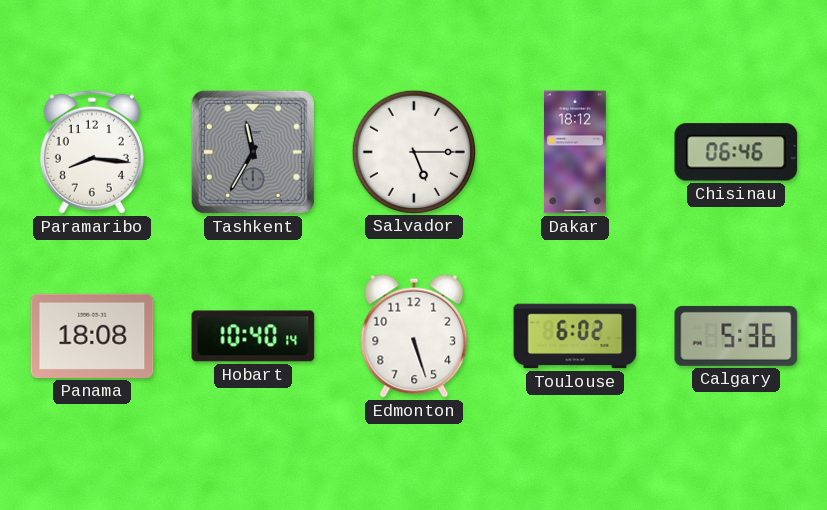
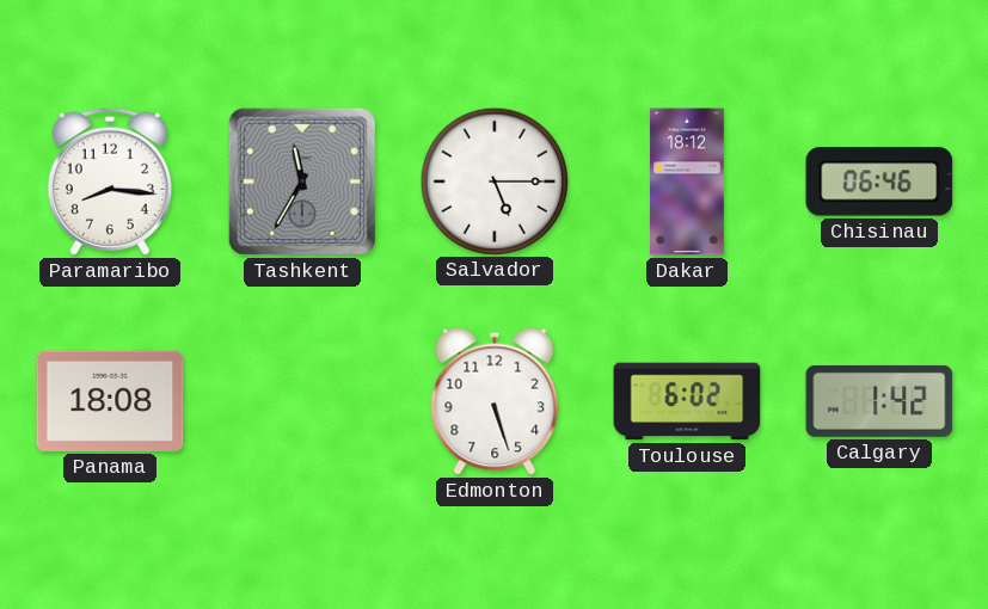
Hobart: 10:40 -> none (253, 336)
Calgary: 5:36 -> 1:42 (879, 401)
